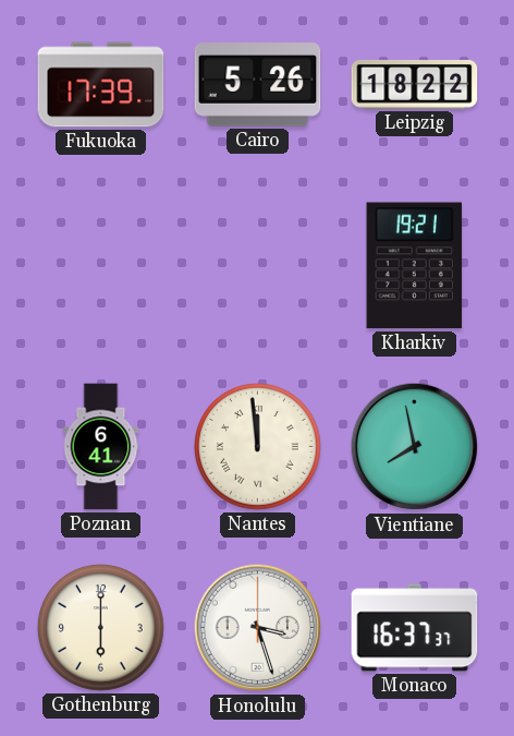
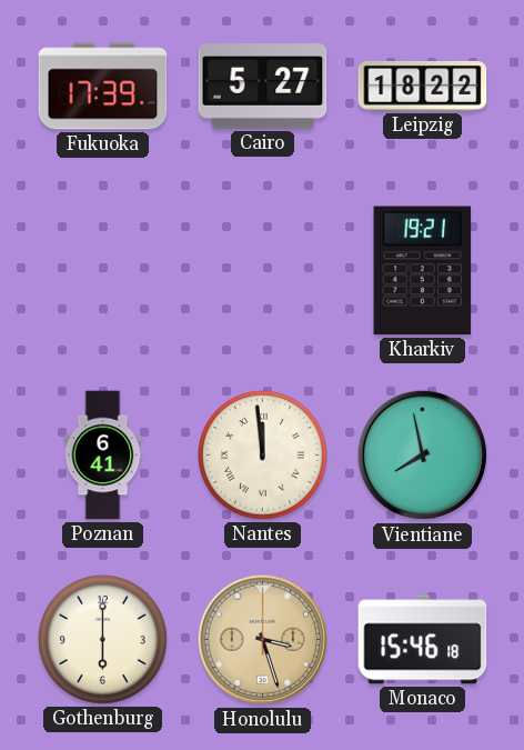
Cairo: 5:26 -> 5:27 (263, 87)
Honolulu dial: white -> champagne (263, 640)
Monaco: 16:37 -> 15:46 (423, 640)
